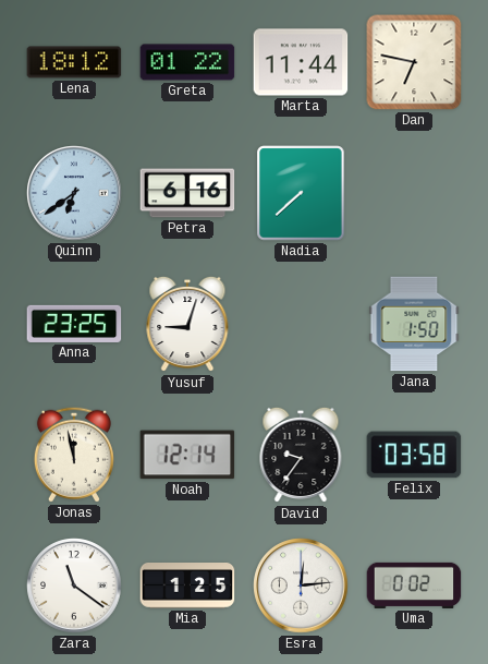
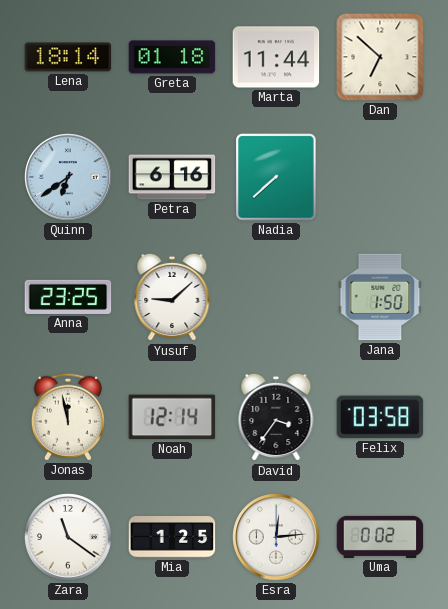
Lena: 18:12 -> 18:14 (68, 57)
Greta: 01:22 -> 01:18 (172, 57)
Dan: 6:47 -> 6:52 (380, 57)
Yusuf: 9:03 -> 9:08 (172, 297)
David: 9:36 -> 3:36 (276, 417)
